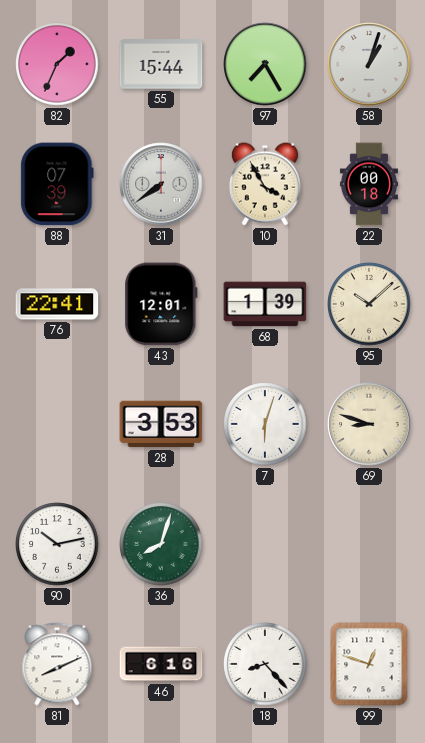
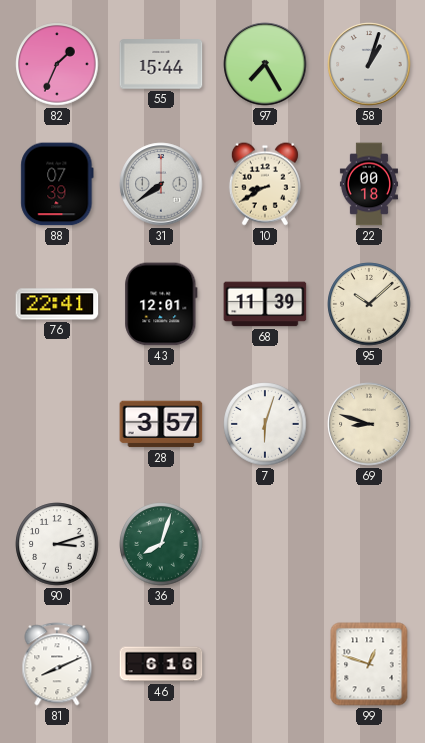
10: 3:55 -> 8:40 (265, 184)
68: 1:39 -> 11:39 (265, 304)
28: 3:53 -> 3:57 (161, 424)
90: 10:13 -> 3:12 (57, 544)
18: 8:23 -> none (265, 664)
